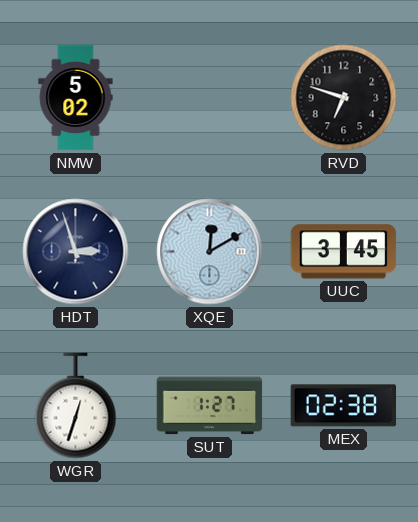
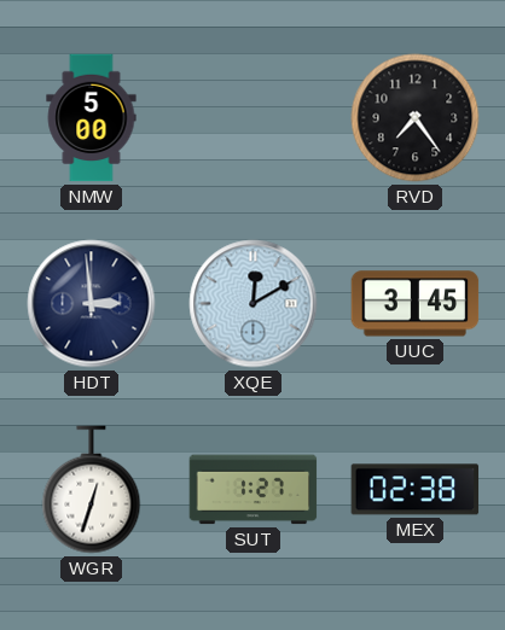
NMW: 5:02 -> 5:00 (92, 118)
RVD: 6:48 -> 7:24 (416, 118)
HDT: 2:57 -> 2:59 (92, 304)
